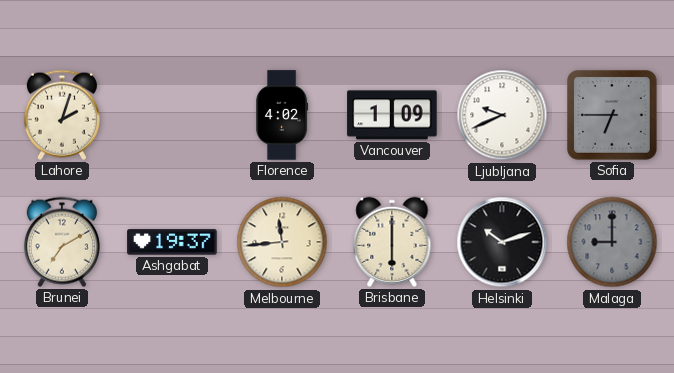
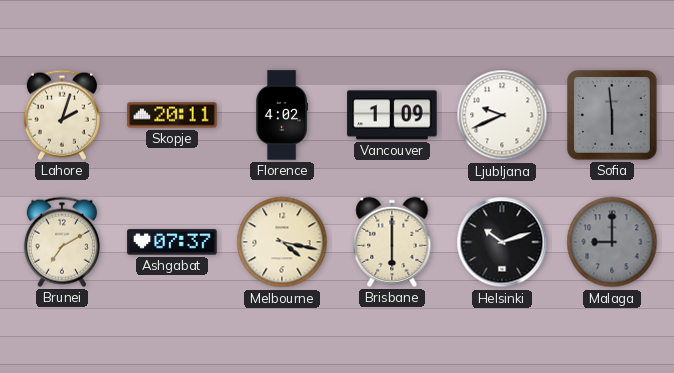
Skopje: none -> 20:11 (172, 115)
Sofia: 6:45 -> 5:59 (612, 115)
Ashgabat: 19:37 -> 07:37 (172, 242)
Melbourne: 11:44 -> 4:17 (282, 242)
